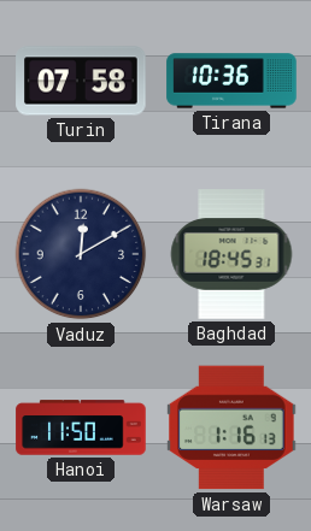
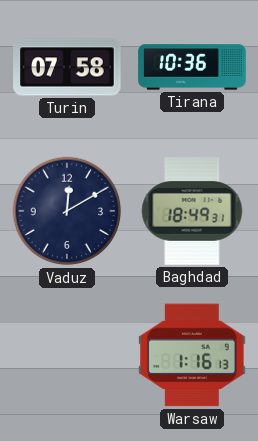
Baghdad: 18:45 -> 18:49 (192, 211)
Hanoi: 11:50 -> none (81, 427)
